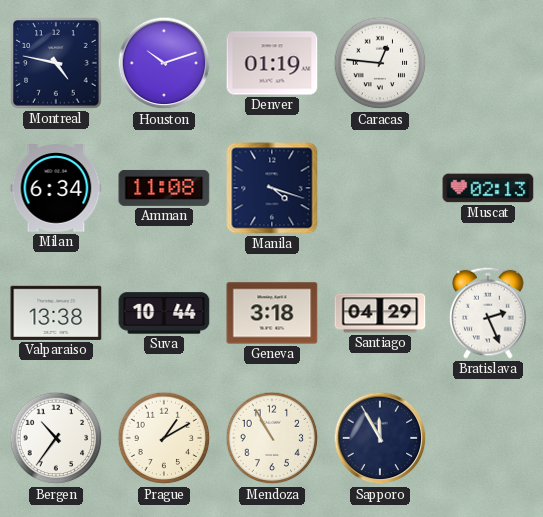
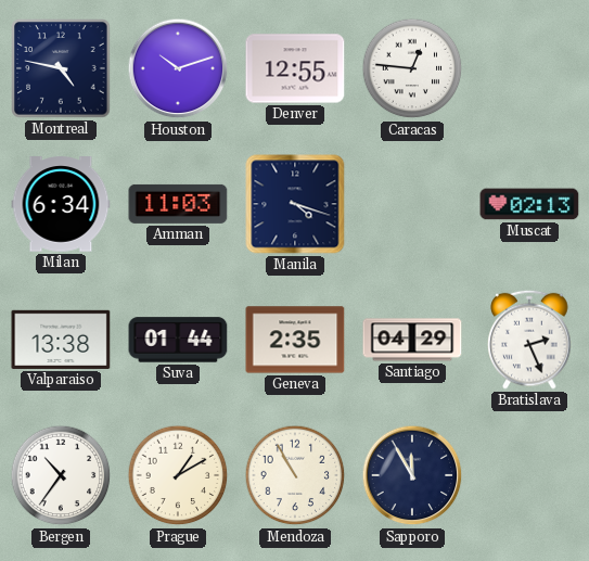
Denver: 01:19 -> 12:55 (295, 68)
Amman: 11:08 -> 11:03 (178, 204)
Suva: 10:44 -> 01:44 (178, 340)
Geneva: 3:18 -> 2:35 (295, 340)
